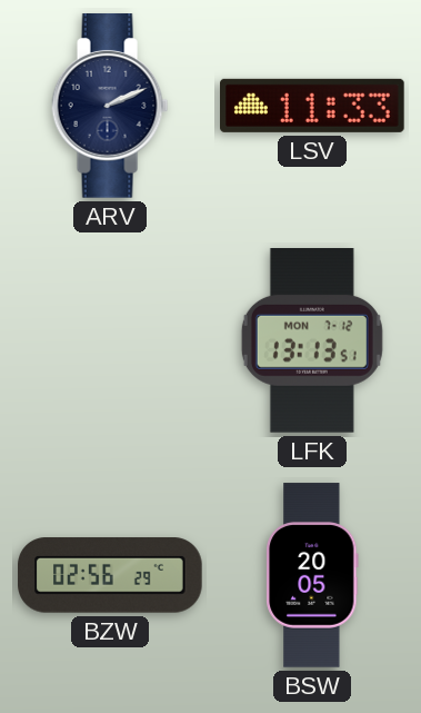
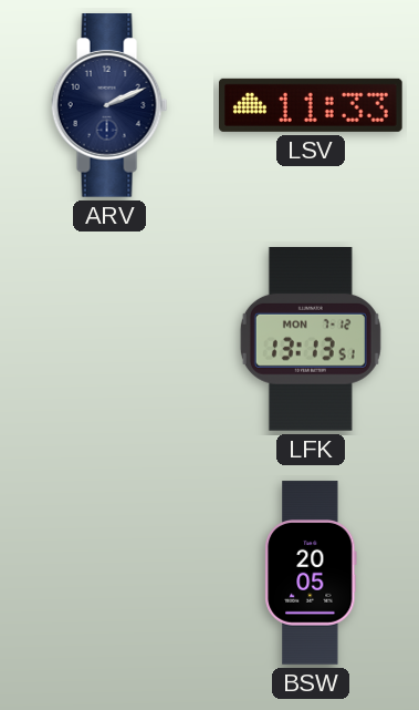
BZW: 02:56 -> none (110, 575)
